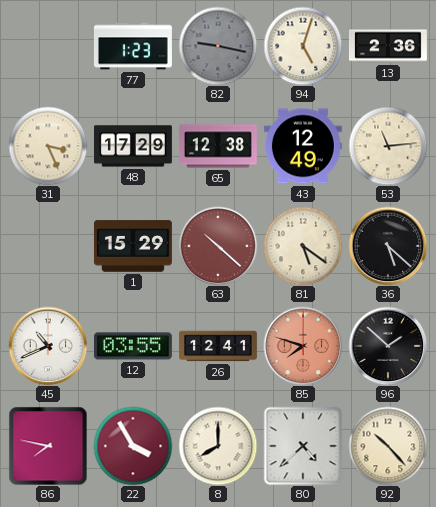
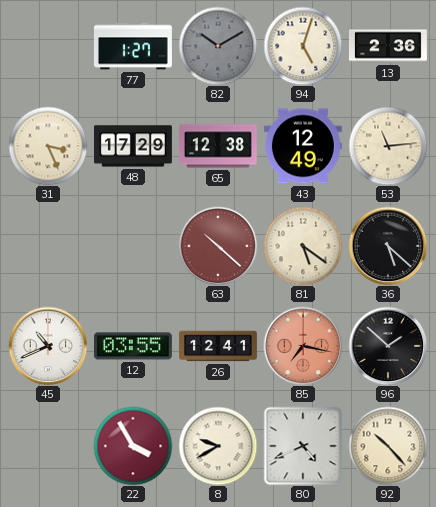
77: 1:23 -> 1:27 (133, 46)
82: 9:17 -> 10:10 (218, 46)
1: 15:29 -> none (133, 246)
85: 7:48 -> 7:17 (303, 346)
86: 7:47 -> none (48, 446)
8: 8:00 -> 9:40 (218, 446)
80: 4:38 -> 4:41 (303, 446)
